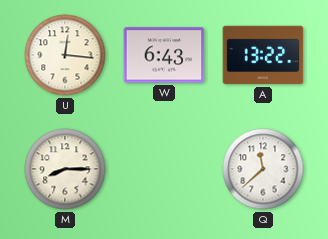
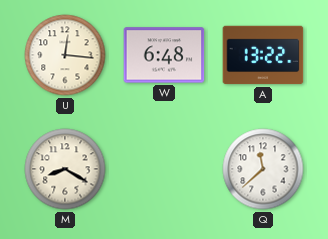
W: 6:43 -> 6:48 (164, 55)
M: 8:15 -> 8:20 (65, 169)
